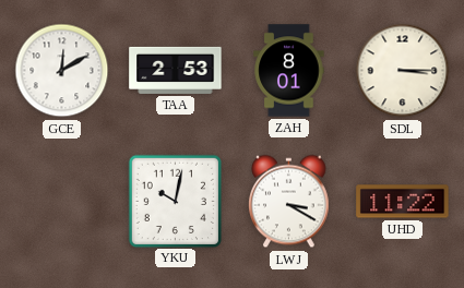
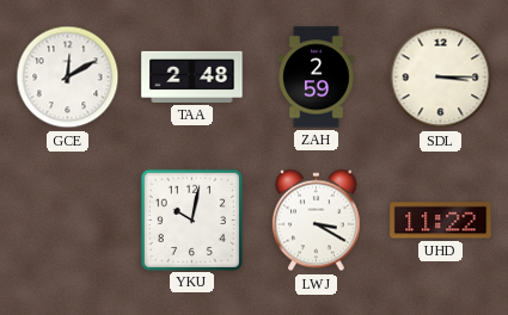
TAA: 2:53 -> 2:48 (192, 76)
ZAH: 8:01 -> 2:59 (317, 78)
